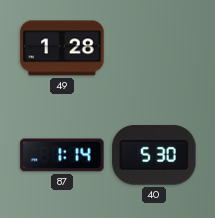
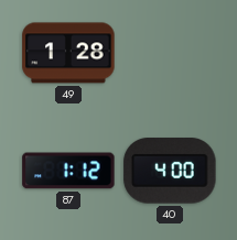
87: 1:14 -> 1:12 (68, 171)
40: 5:30 -> 4:00 (170, 171)
